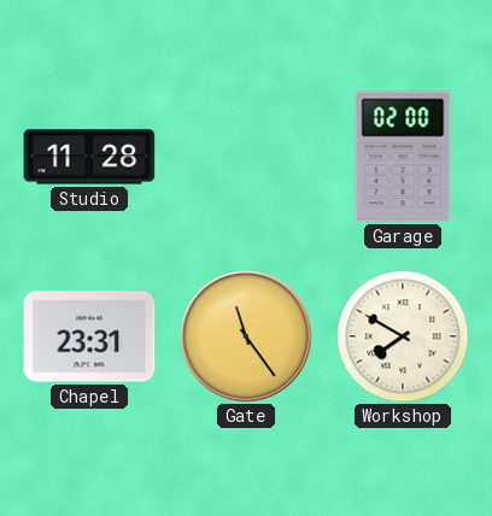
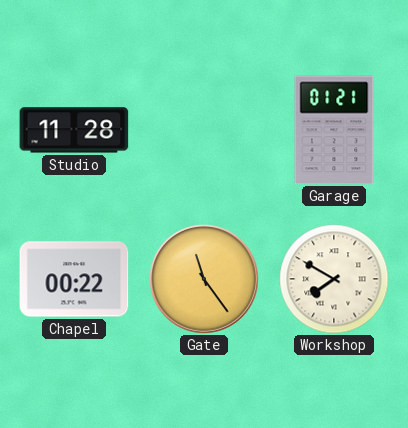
Garage: 02:00 -> 01:21 (334, 130)
Chapel: 23:31 -> 00:22 (74, 279)
